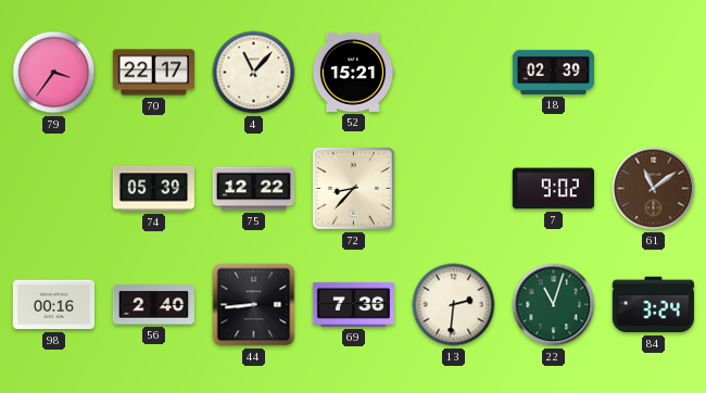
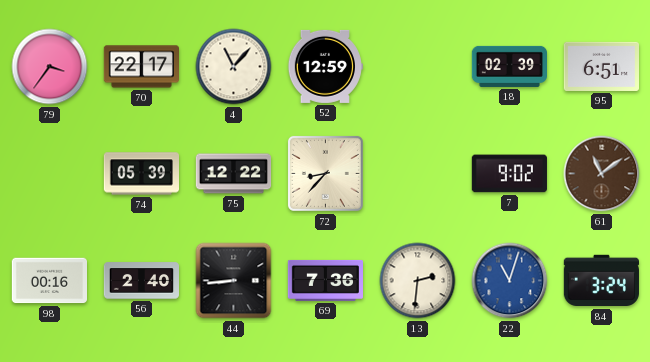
52: 15:21 -> 12:59 (324, 66)
95: none -> 6:51 (601, 66)
22 dial: green -> blue (510, 281)
